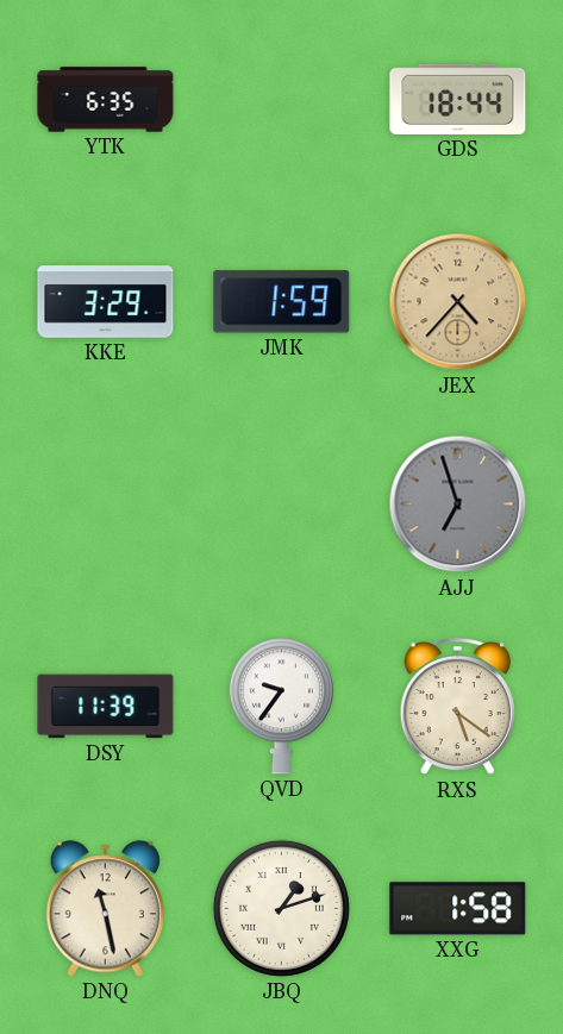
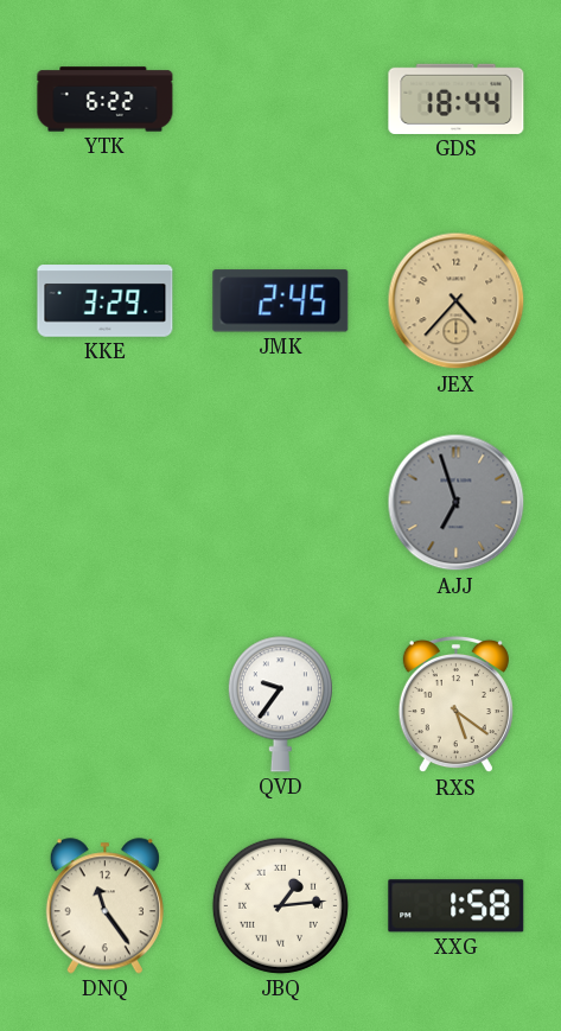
YTK: 6:35 -> 6:22 (106, 100)
JMK: 1:59 -> 2:45 (281, 301)
DSY: 11:39 -> none (106, 707)
DNQ: 11:28 -> 11:24 (104, 906)
JBQ: 1:12 -> 1:14 (280, 905)
